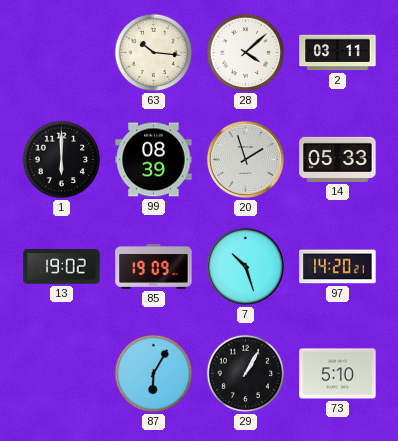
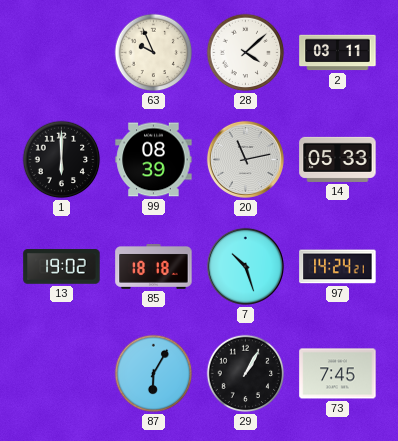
63: 10:16 -> 9:56 (154, 53)
20: 1:57 -> 11:13 (245, 159)
85: 19:09 -> 18:18 (154, 266)
97: 14:20 -> 14:24 (338, 267)
73: 5:10 -> 7:45 (338, 374)
